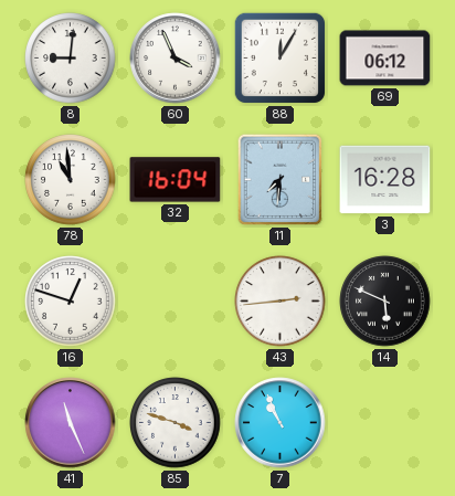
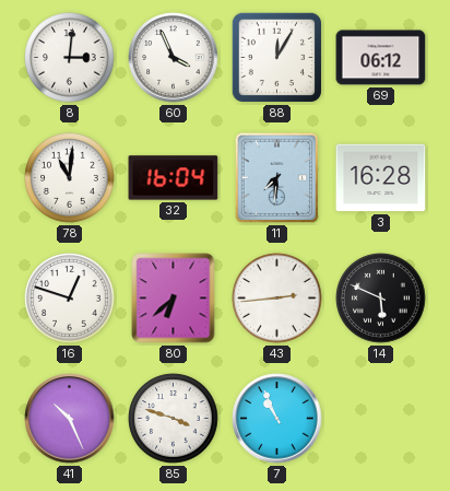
8: 9:01 -> 3:01 (70, 58)
78: 10:59 -> 11:01 (70, 178)
80: none -> 6:38 (174, 299)
41: 11:26 -> 10:26 (70, 419)
